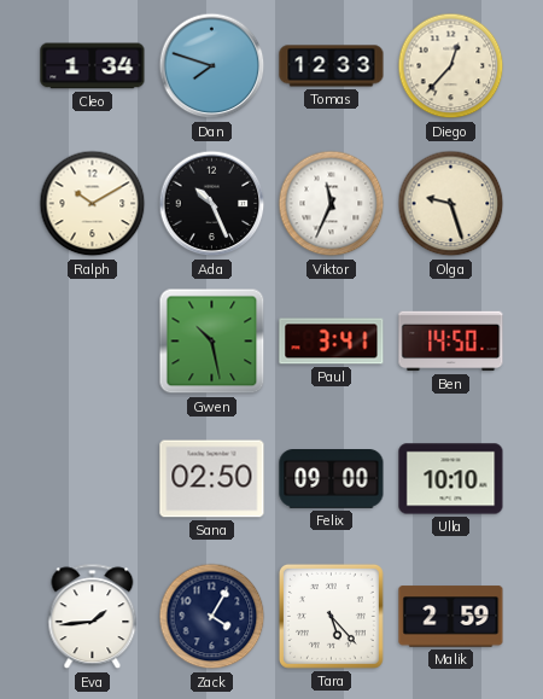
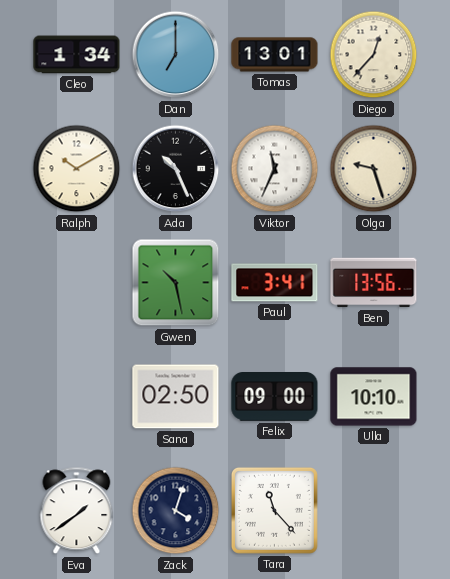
Dan: 7:48 -> 7:00 (176, 55)
Tomas: 12:33 -> 13:01 (275, 55)
Ben: 14:50 -> 13:56 (374, 283)
Eva: 1:44 -> 1:39 (77, 511)
Zack: 4:05 -> 4:03 (176, 511)
Tara: 5:23 -> 11:23 (274, 510)
Malik: 2:59 -> none (451, 617)
